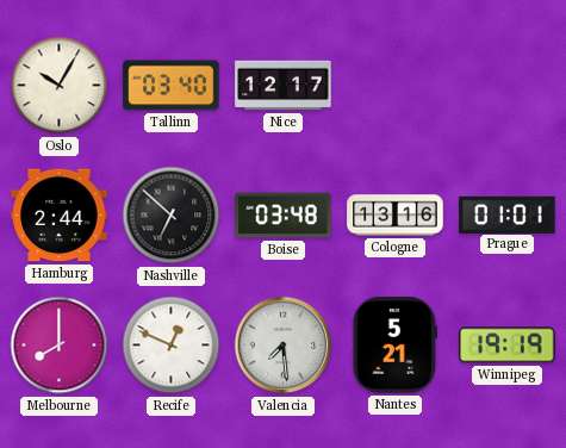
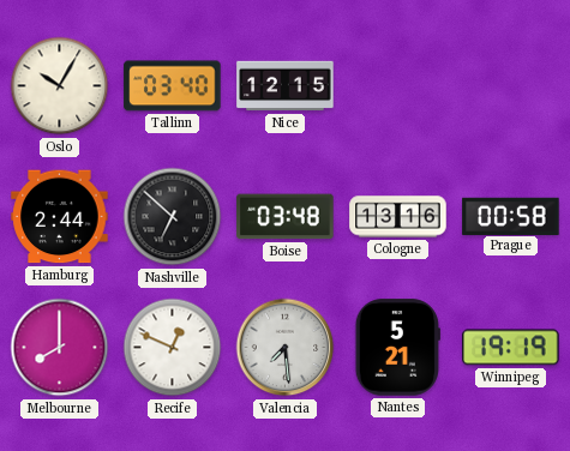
Nice: 12:17 -> 12:15 (286, 86)
Prague: 01:01 -> 00:58 (511, 216)
